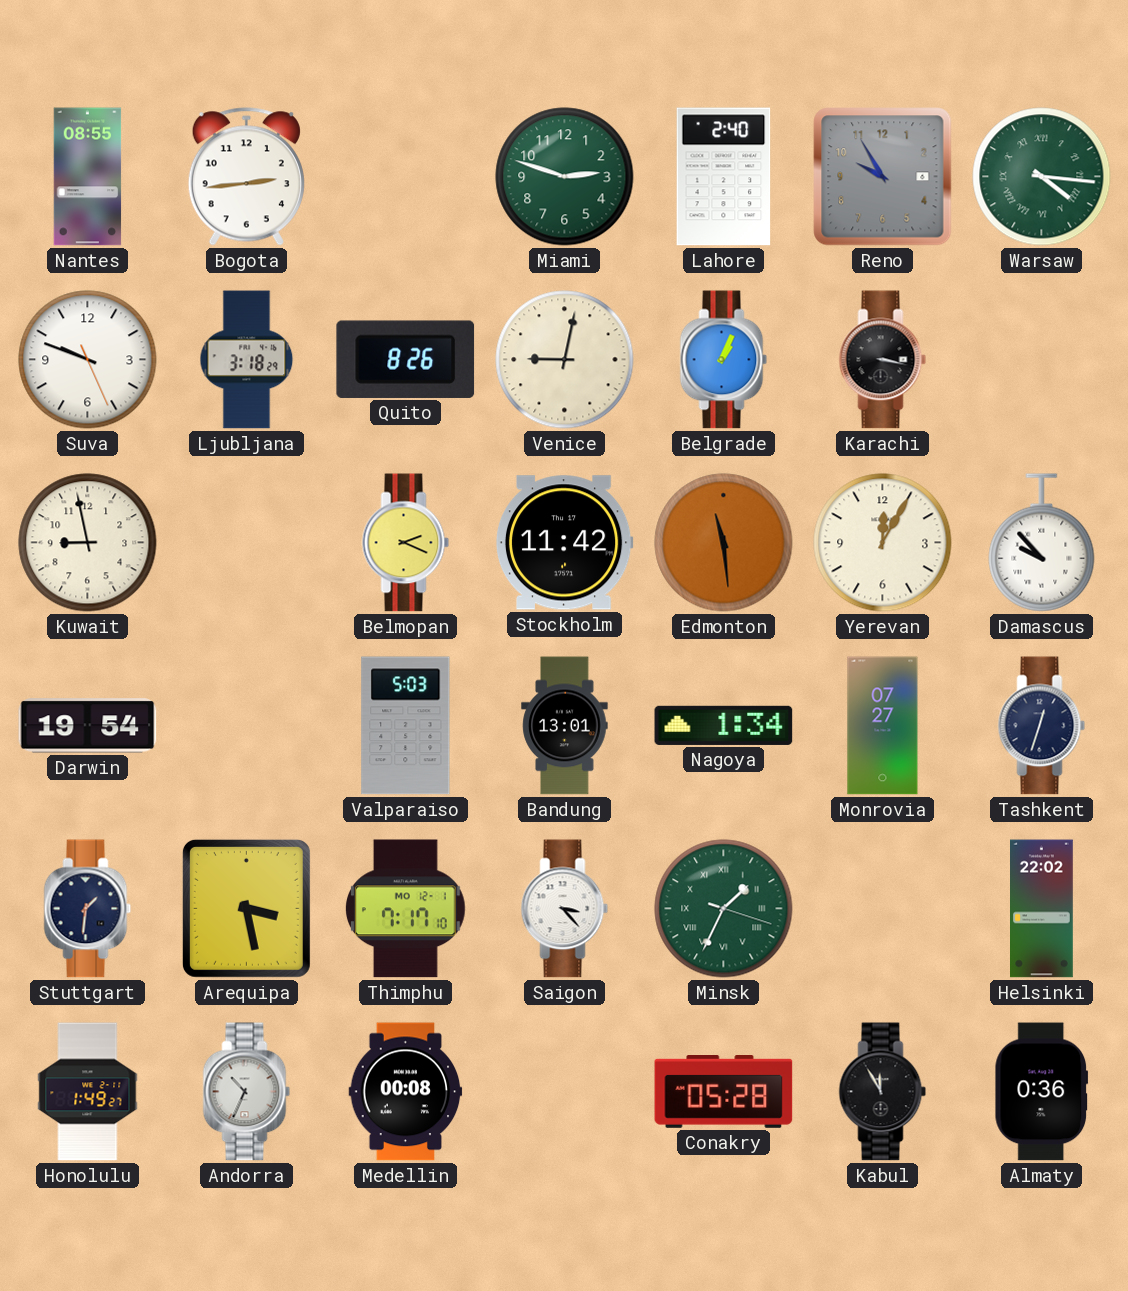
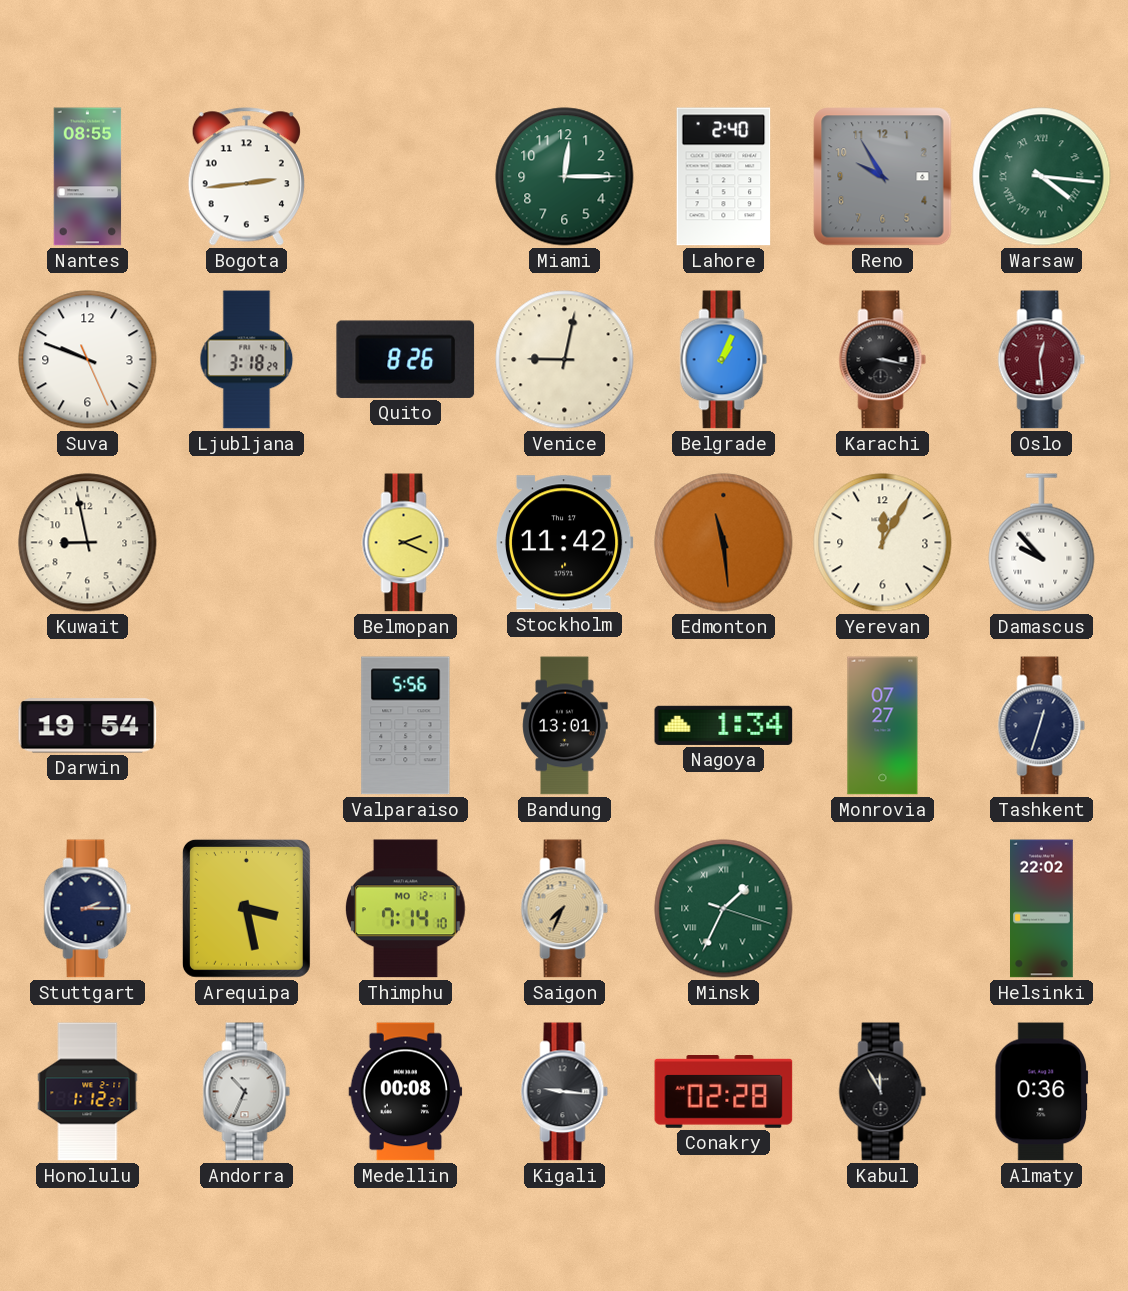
Miami: 2:48 -> 12:15 (565, 177)
Oslo: none -> 12:29 (1042, 360)
Valparaiso: 5:03 -> 5:56 (406, 726)
Stuttgart: 1:31 -> 2:15 (88, 909)
Thimphu: 7:17 -> 7:14 (405, 909)
Saigon: 3:23 -> 7:34 (565, 909)
Saigon dial: white -> champagne (565, 909)
Honolulu: 1:49 -> 1:12 (88, 1092)
Kigali: none -> 9:16 (565, 1092)
Conakry: 05:28 -> 02:28 (724, 1092)
